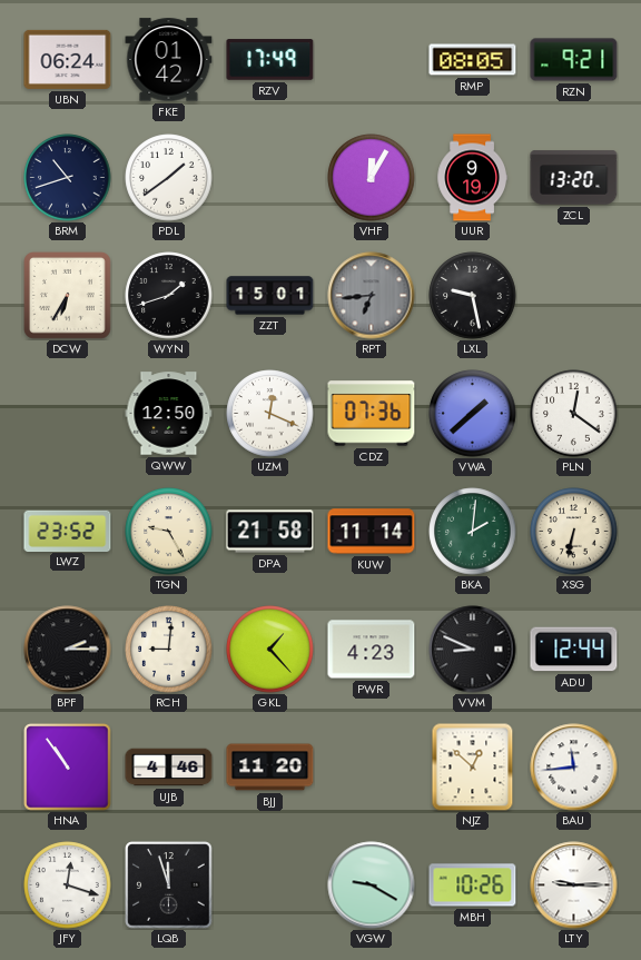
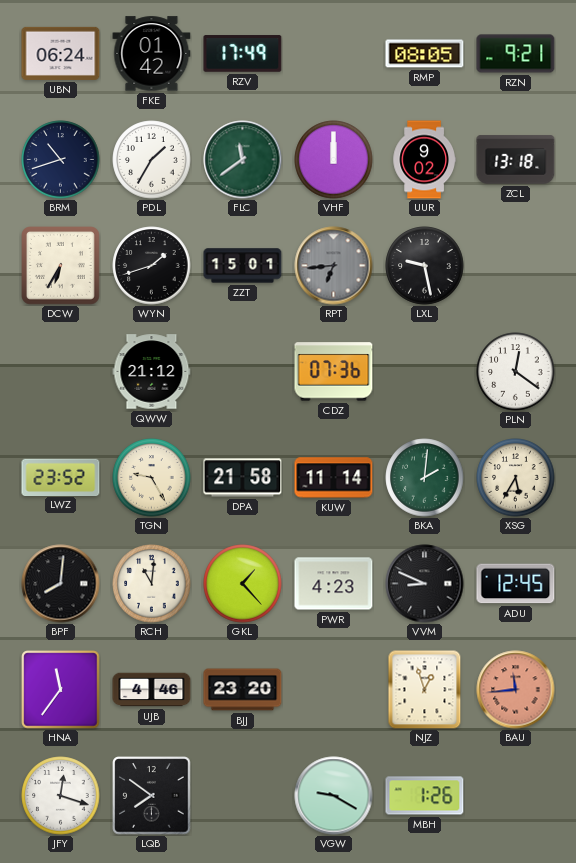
PDL: 1:39 -> 1:35 (152, 160)
FLC: none -> 11:39 (243, 160)
VHF: 12:05 -> 12:00 (334, 160)
UUR: 9:19 -> 9:02 (424, 160)
ZCL: 13:20 -> 13:18 (516, 160)
QWW: 12:50 -> 21:12 (152, 372)
UZM: 12:19 -> none (270, 414)
VWA: 1:38 -> none (473, 414)
XSG: 6:32 -> 5:35 (516, 478)
BPF: 2:15 -> 8:01 (61, 584)
RCH: 9:01 -> 11:01 (152, 584)
ADU: 12:44 -> 12:45 (516, 584)
HNA: 10:54 -> 11:36 (61, 690)
BJJ: 11:20 -> 23:20 (243, 690)
NJZ: 12:52 -> 12:57 (425, 690)
BAU dial: white -> salmon (516, 690)
LQB: 11:57 -> 7:51 (152, 796)
MBH: 10:26 -> 1:26 (425, 796)
LTY: 9:15 -> none (574, 885)
